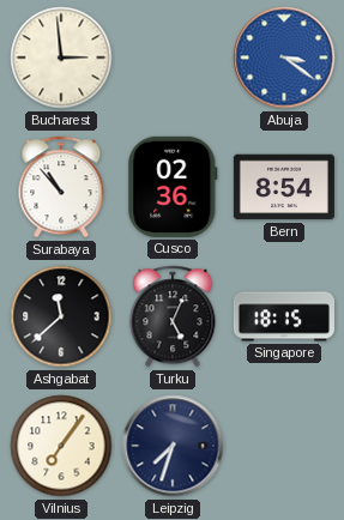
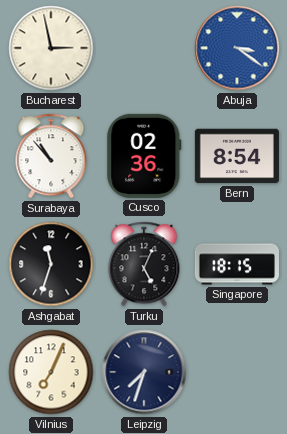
Bucharest: 2:59 -> 2:58 (51, 48)
Ashgabat: 11:38 -> 11:33 (51, 264)
Vilnius: 7:06 -> 7:04 (51, 372)
